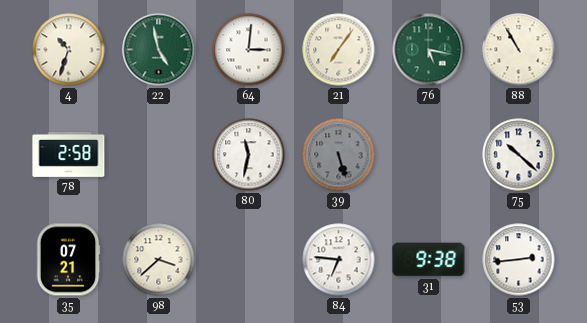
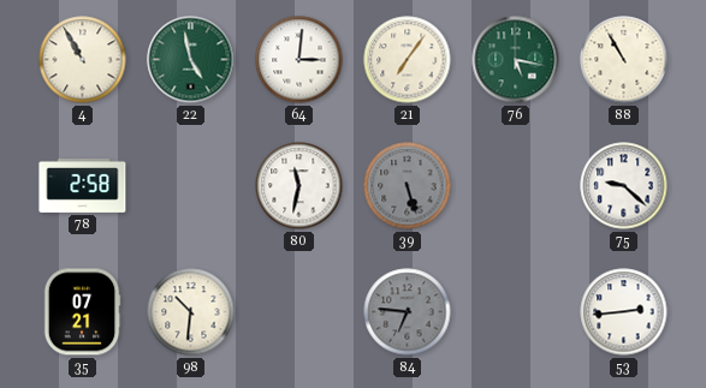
4: 10:33 -> 10:55 (83, 60)
75: 10:22 -> 9:22 (624, 186)
98: 3:38 -> 10:31 (191, 312)
84 dial: white -> grey (408, 312)
31: 9:38 -> none (429, 260)
